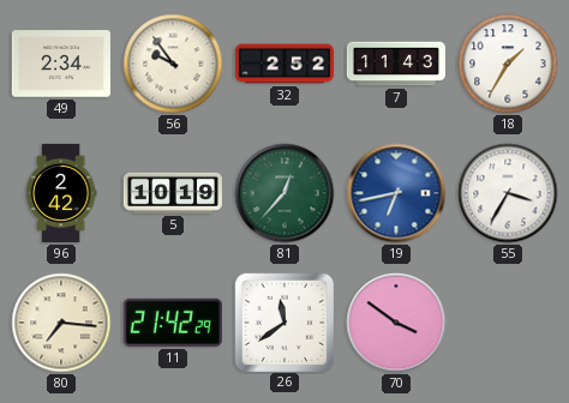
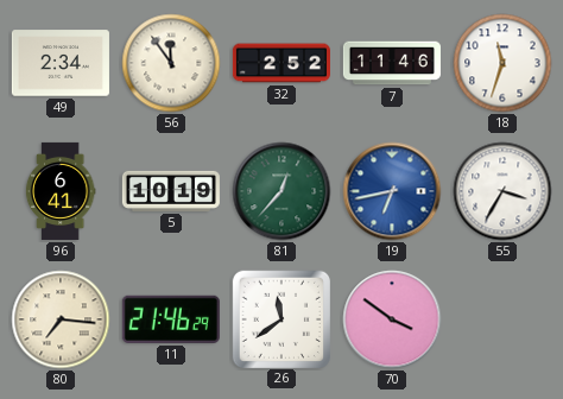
56: 9:54 -> 11:54 (171, 63)
7: 11:43 -> 11:46 (392, 63)
18: 1:35 -> 11:33 (502, 63)
96: 2:42 -> 6:41 (61, 191)
11: 21:42 -> 21:46 (171, 319)
